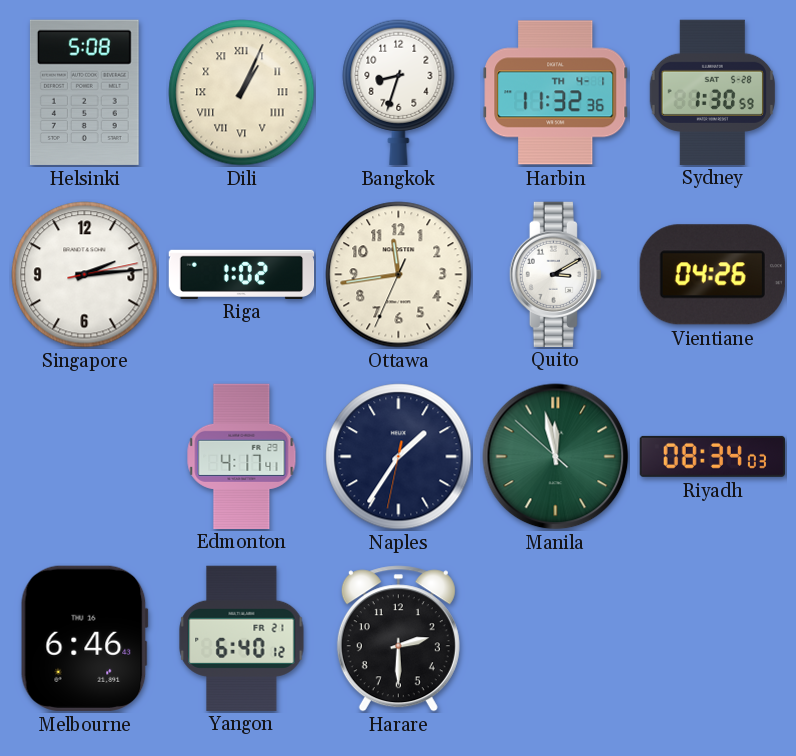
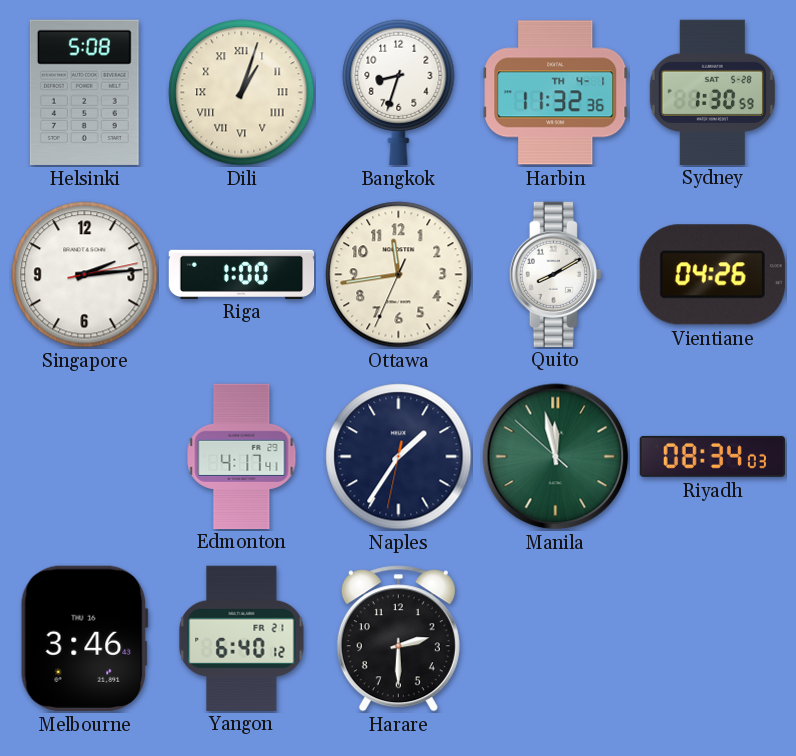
Dili: 1:04 -> 1:03 (242, 93)
Riga: 1:02 -> 1:00 (242, 274)
Quito: 3:10 -> 8:10 (555, 274)
Melbourne: 6:46 -> 3:46 (84, 638)
